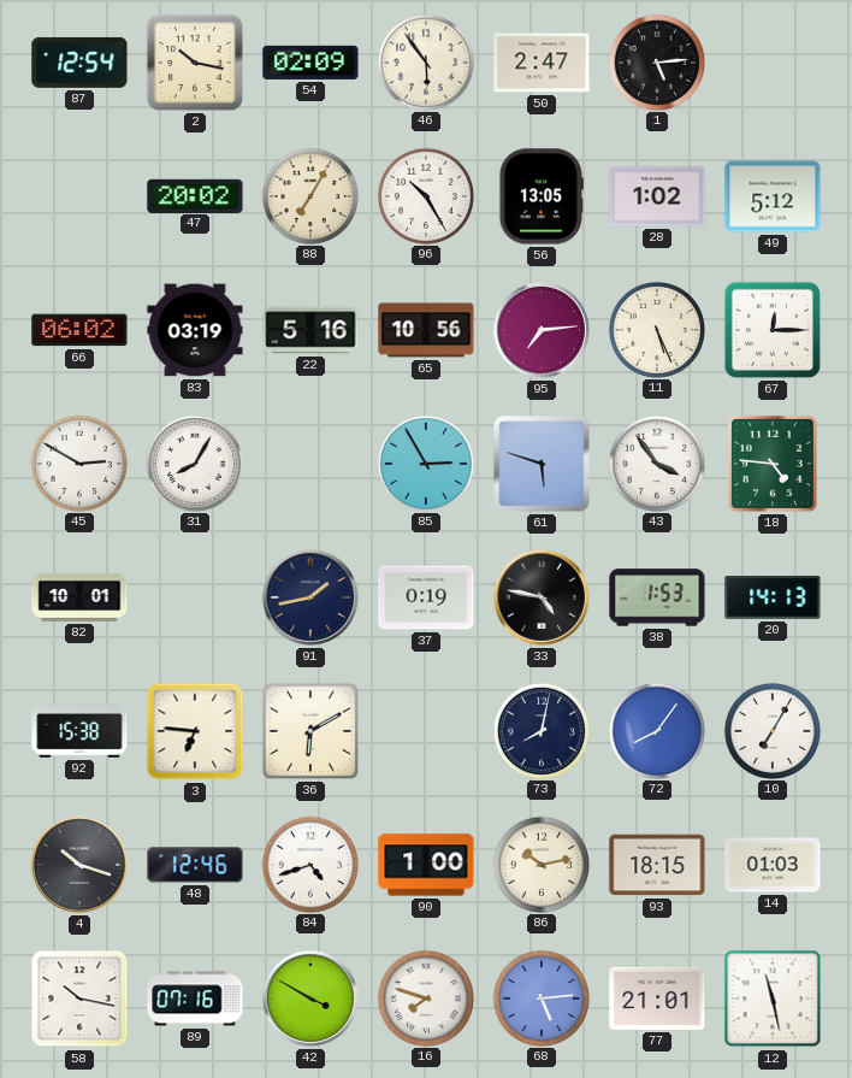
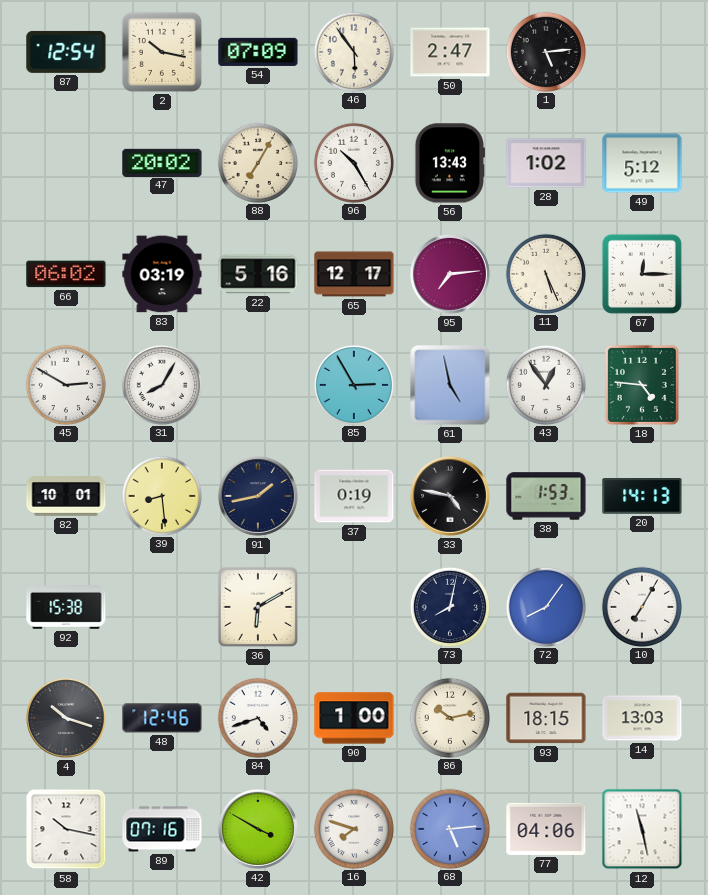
54: 02:09 -> 07:09 (258, 52)
56: 13:05 -> 13:43 (449, 163)
65: 10:56 -> 12:17 (354, 274)
61: 5:48 -> 4:58 (450, 385)
43: 3:54 -> 12:54 (545, 384)
39: none -> 8:29 (161, 495)
3: 6:46 -> none (195, 731)
14: 01:03 -> 13:03 (642, 718)
77: 21:01 -> 04:06 (546, 829)
